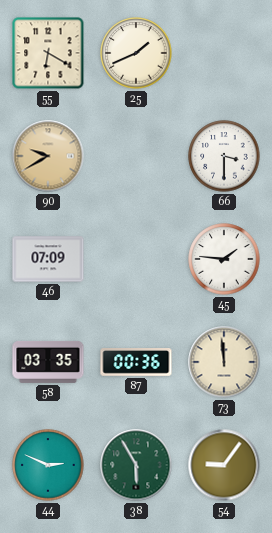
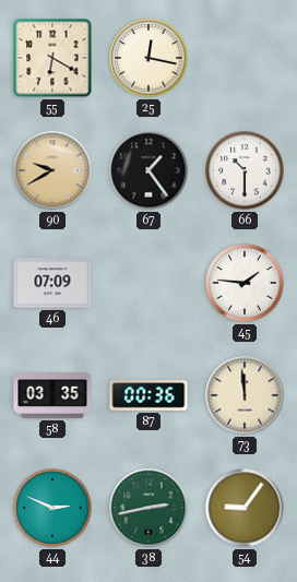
25: 1:41 -> 12:17 (148, 58)
67: none -> 1:24 (148, 170)
66: 3:30 -> 10:30 (245, 170)
38: 5:55 -> 2:43 (148, 508)
